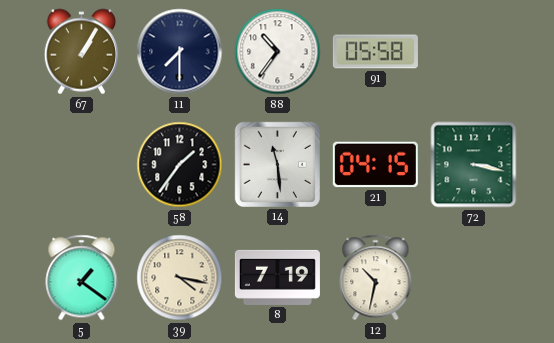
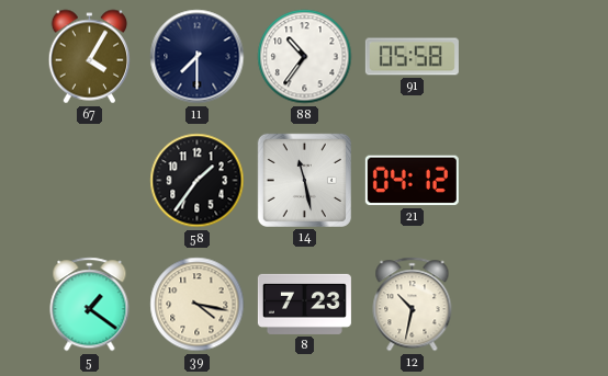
67: 1:05 -> 4:05 (89, 57)
14: 11:29 -> 11:28 (304, 180)
21: 04:15 -> 04:12 (412, 181)
72: 3:17 -> none (474, 165)
8: 7:19 -> 7:23 (304, 304)
